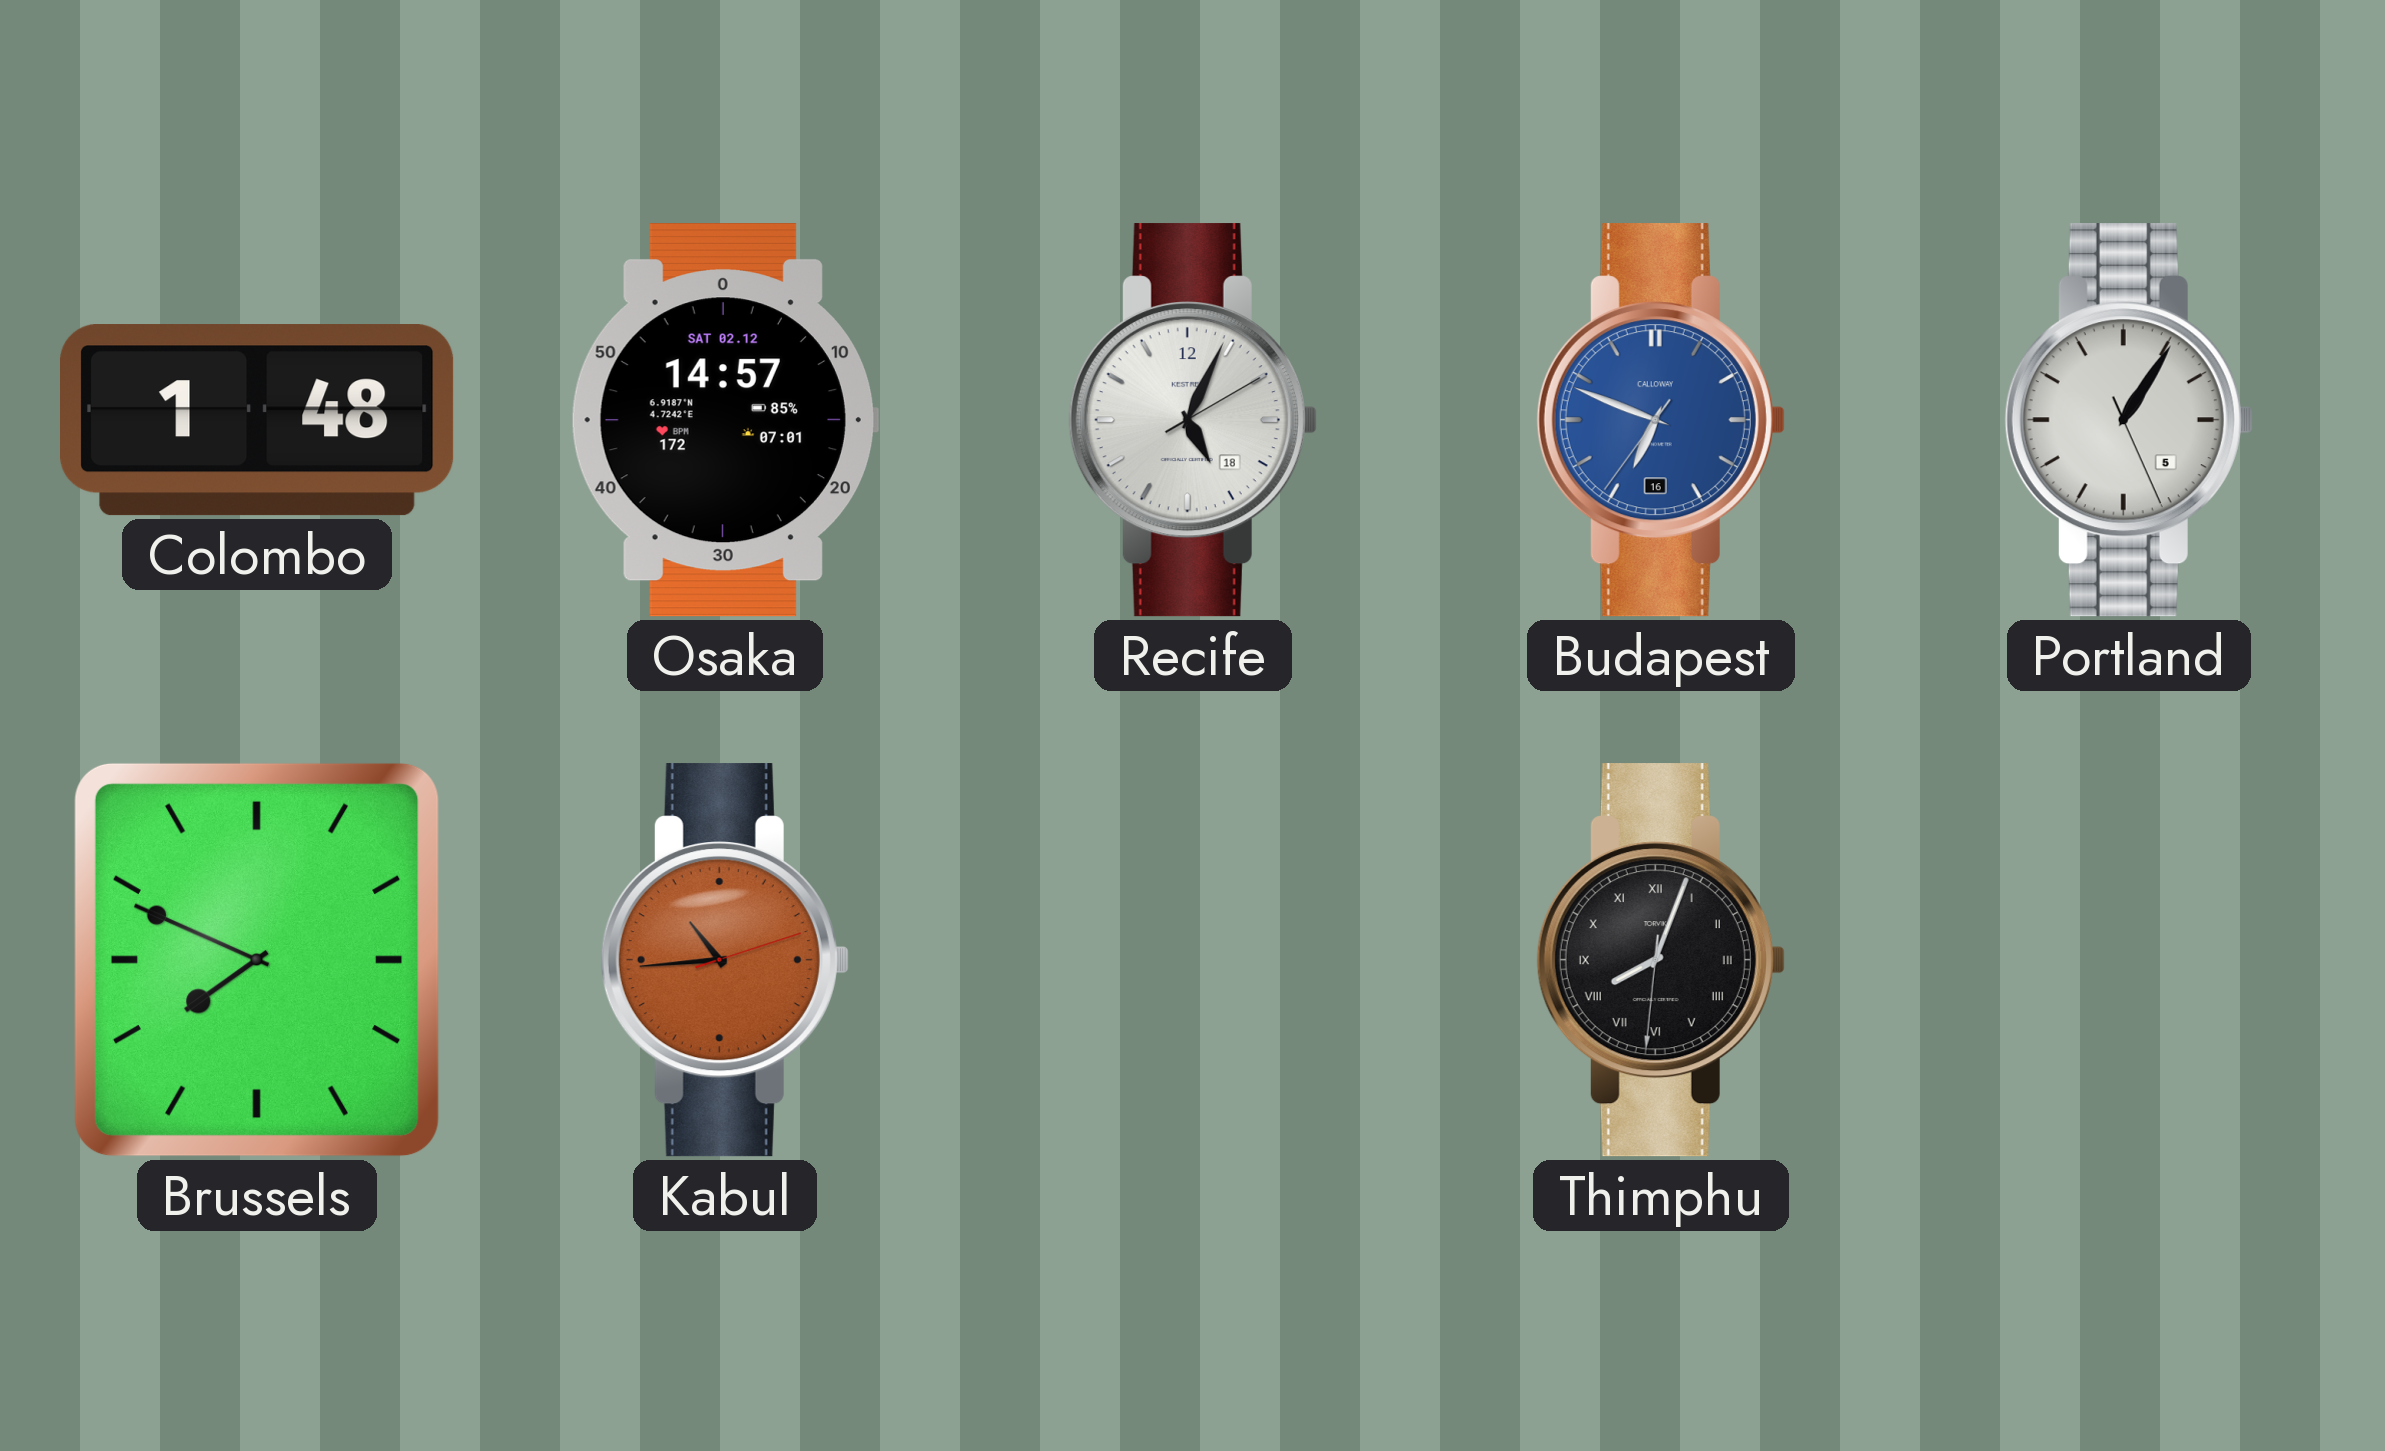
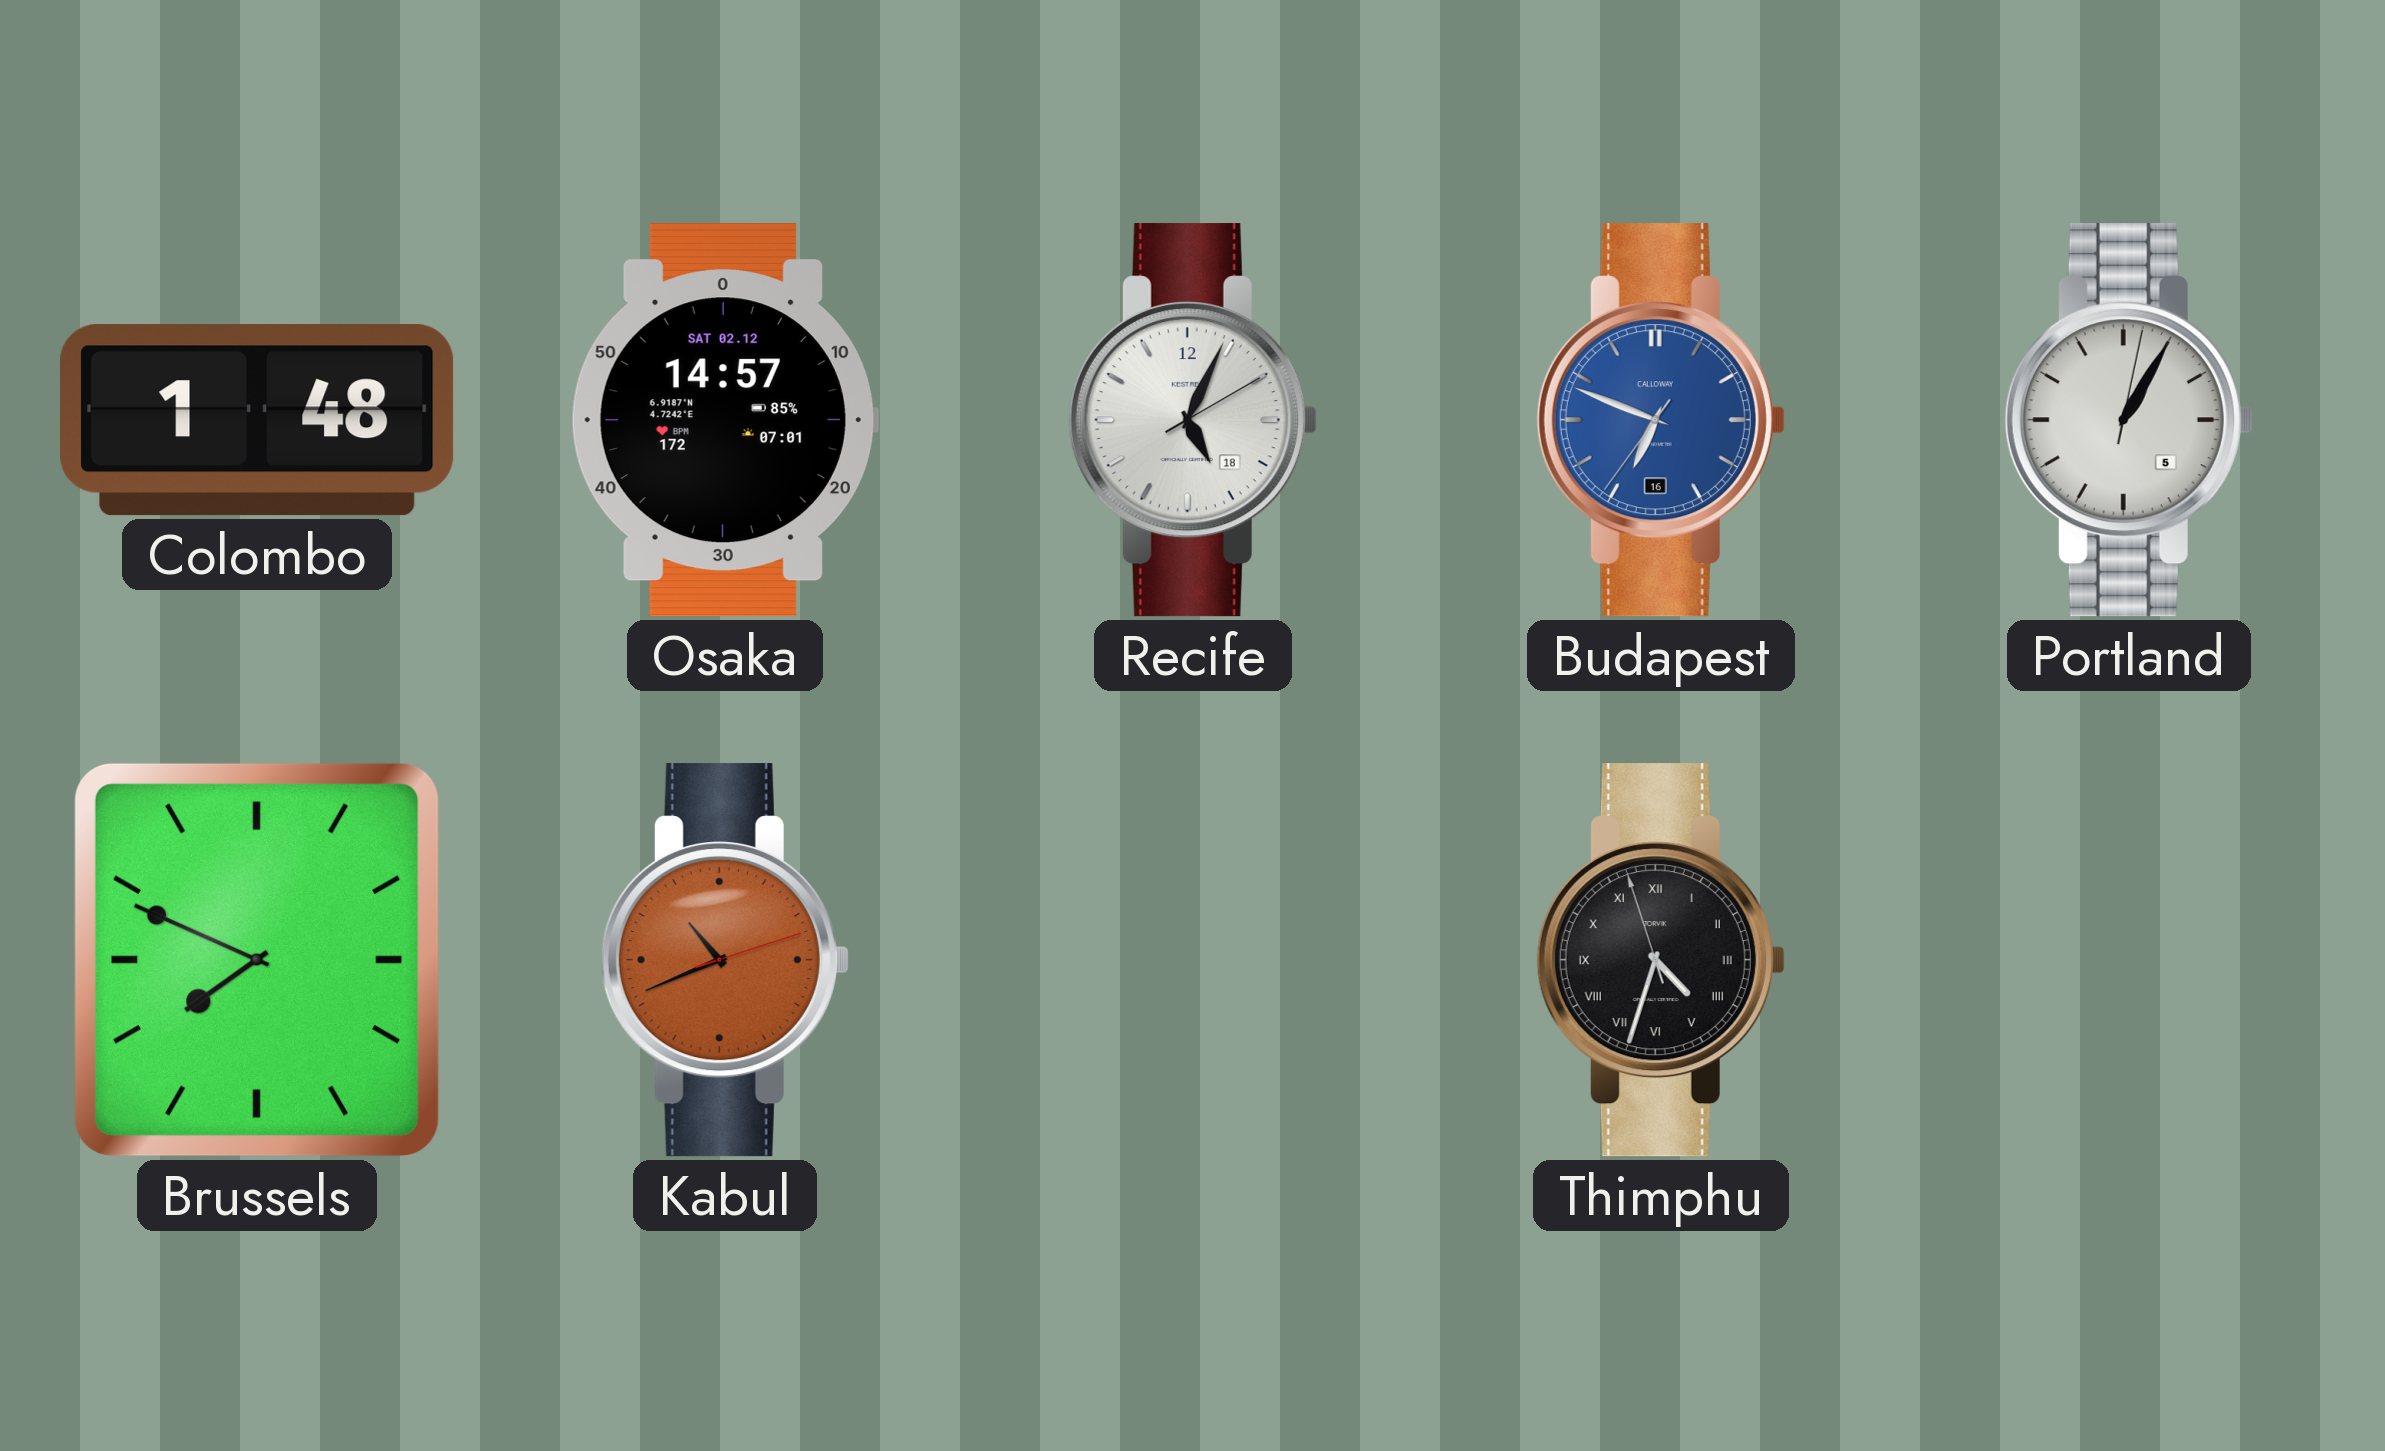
Portland: 1:05:26 -> 1:05:02 (2129, 420)
Kabul: 10:44 -> 10:41 (725, 960)
Thimphu: 8:03 -> 4:32 (1661, 960)
